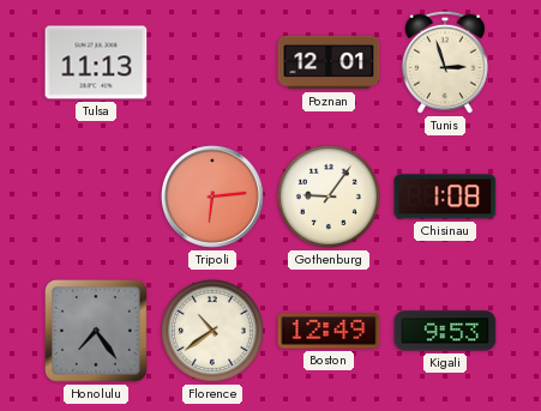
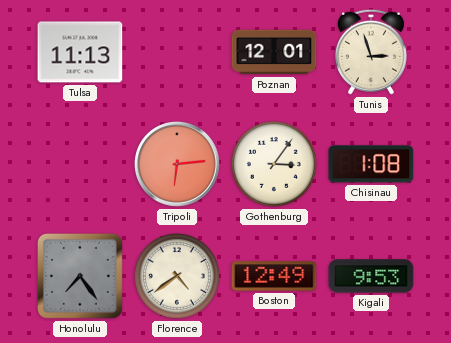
Gothenburg: 9:06 -> 3:06 (274, 164)
Florence: 10:39 -> 4:39 (177, 276)
